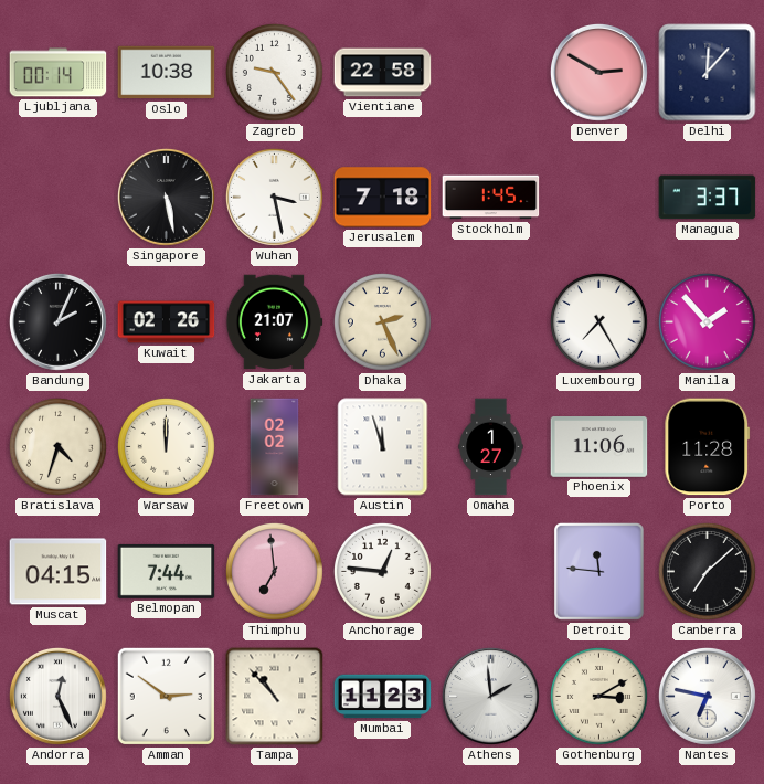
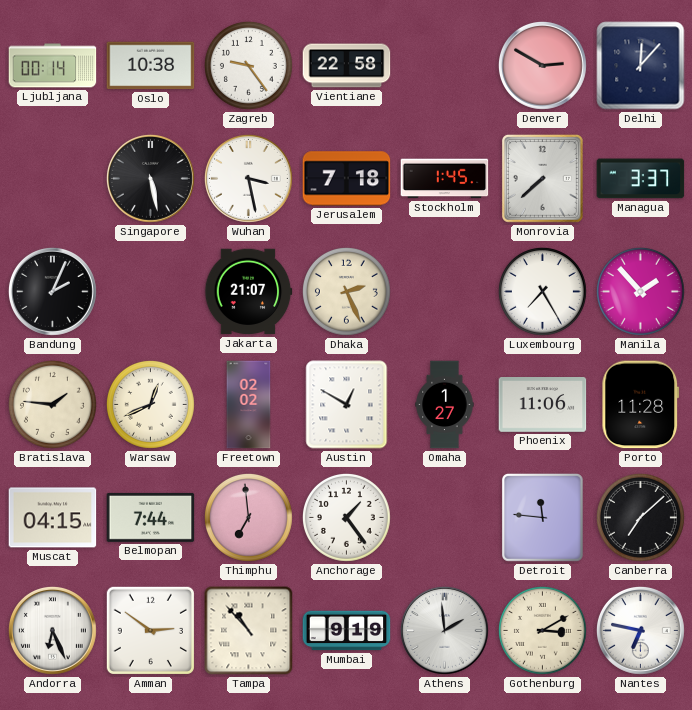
Monrovia: none -> 7:38 (542, 178)
Kuwait: 02:26 -> none (167, 322)
Bratislava: 4:33 -> 1:46 (52, 404)
Warsaw: 12:00 -> 12:41 (150, 404)
Austin: 11:57 -> 12:50 (347, 405)
Anchorage: 12:46 -> 1:24 (346, 517)
Andorra: 12:26 -> 6:26 (52, 630)
Mumbai: 11:23 -> 9:19 (347, 631)
